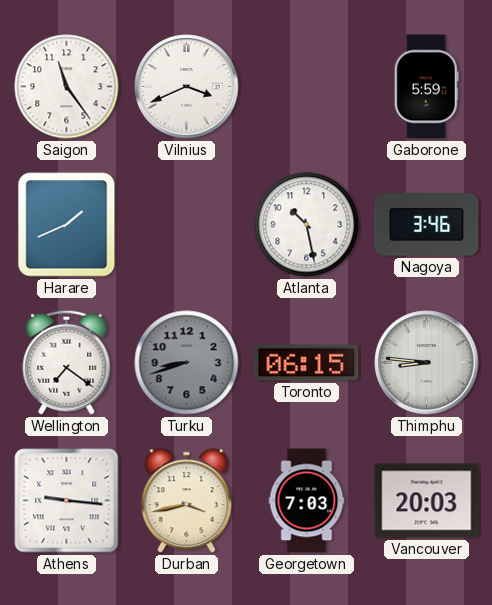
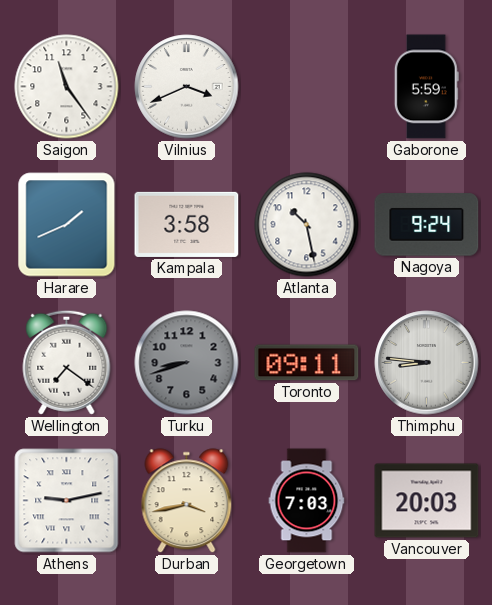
Kampala: none -> 3:58 (187, 224)
Nagoya: 3:46 -> 9:24 (427, 225)
Toronto: 06:15 -> 09:11 (307, 363)
Athens: 9:16 -> 9:13 (67, 501)
